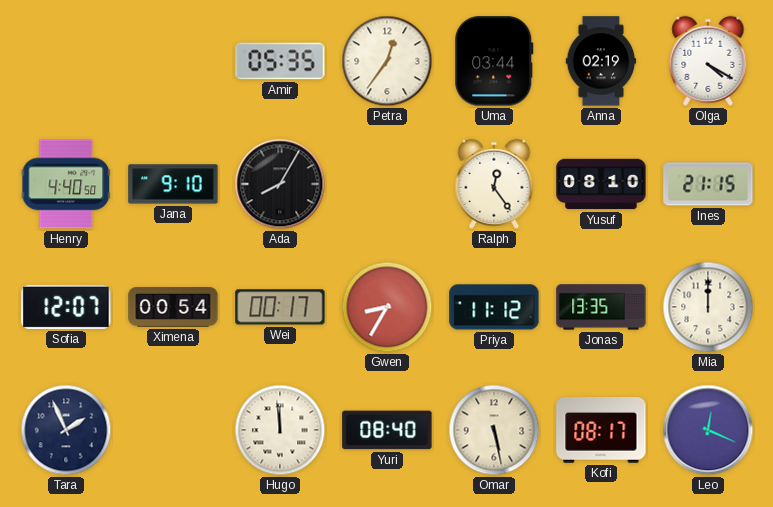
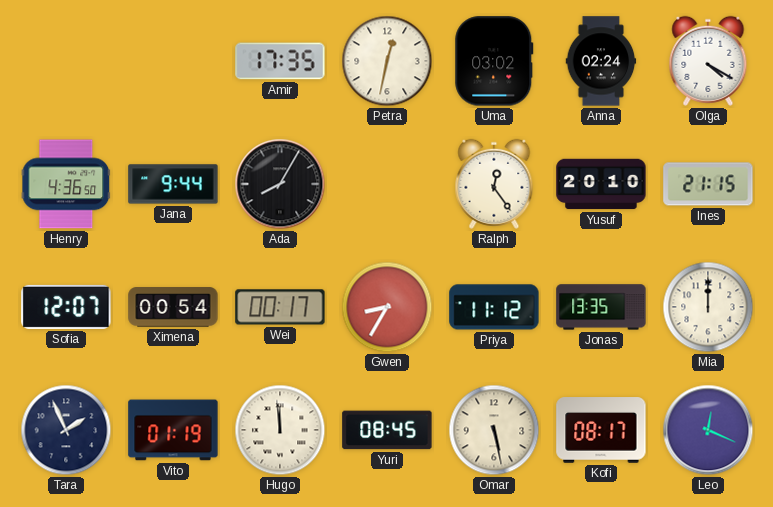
Amir: 05:35 -> 17:35 (280, 61)
Petra: 12:36 -> 12:32 (387, 61)
Uma: 03:44 -> 03:02 (494, 61)
Anna: 02:19 -> 02:24 (601, 61)
Henry: 4:40 -> 4:36 (66, 184)
Jana: 9:10 -> 9:44 (173, 184)
Yusuf: 08:10 -> 20:10 (601, 184)
Vito: none -> 01:19 (173, 430)
Yuri: 08:40 -> 08:45 (387, 430)
